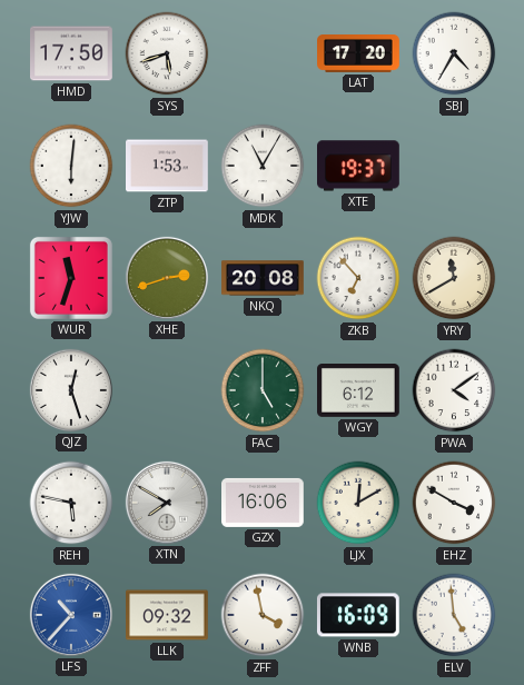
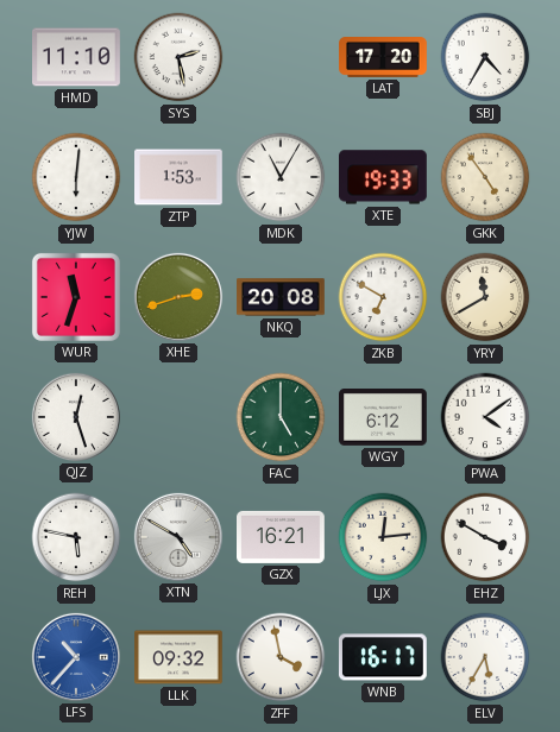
HMD: 17:50 -> 11:10 (77, 57)
SYS: 5:42 -> 2:28 (178, 57)
XTE: 19:37 -> 19:33 (384, 177)
GKK: none -> 4:54 (485, 177)
ZKB: 6:53 -> 6:50 (383, 297)
XTN: 7:50 -> 4:50 (178, 537)
GZX: 16:06 -> 16:21 (282, 537)
LJX: 12:10 -> 12:14 (383, 537)
WNB: 16:09 -> 16:17 (383, 657)
ELV: 4:59 -> 5:35 (485, 657)
